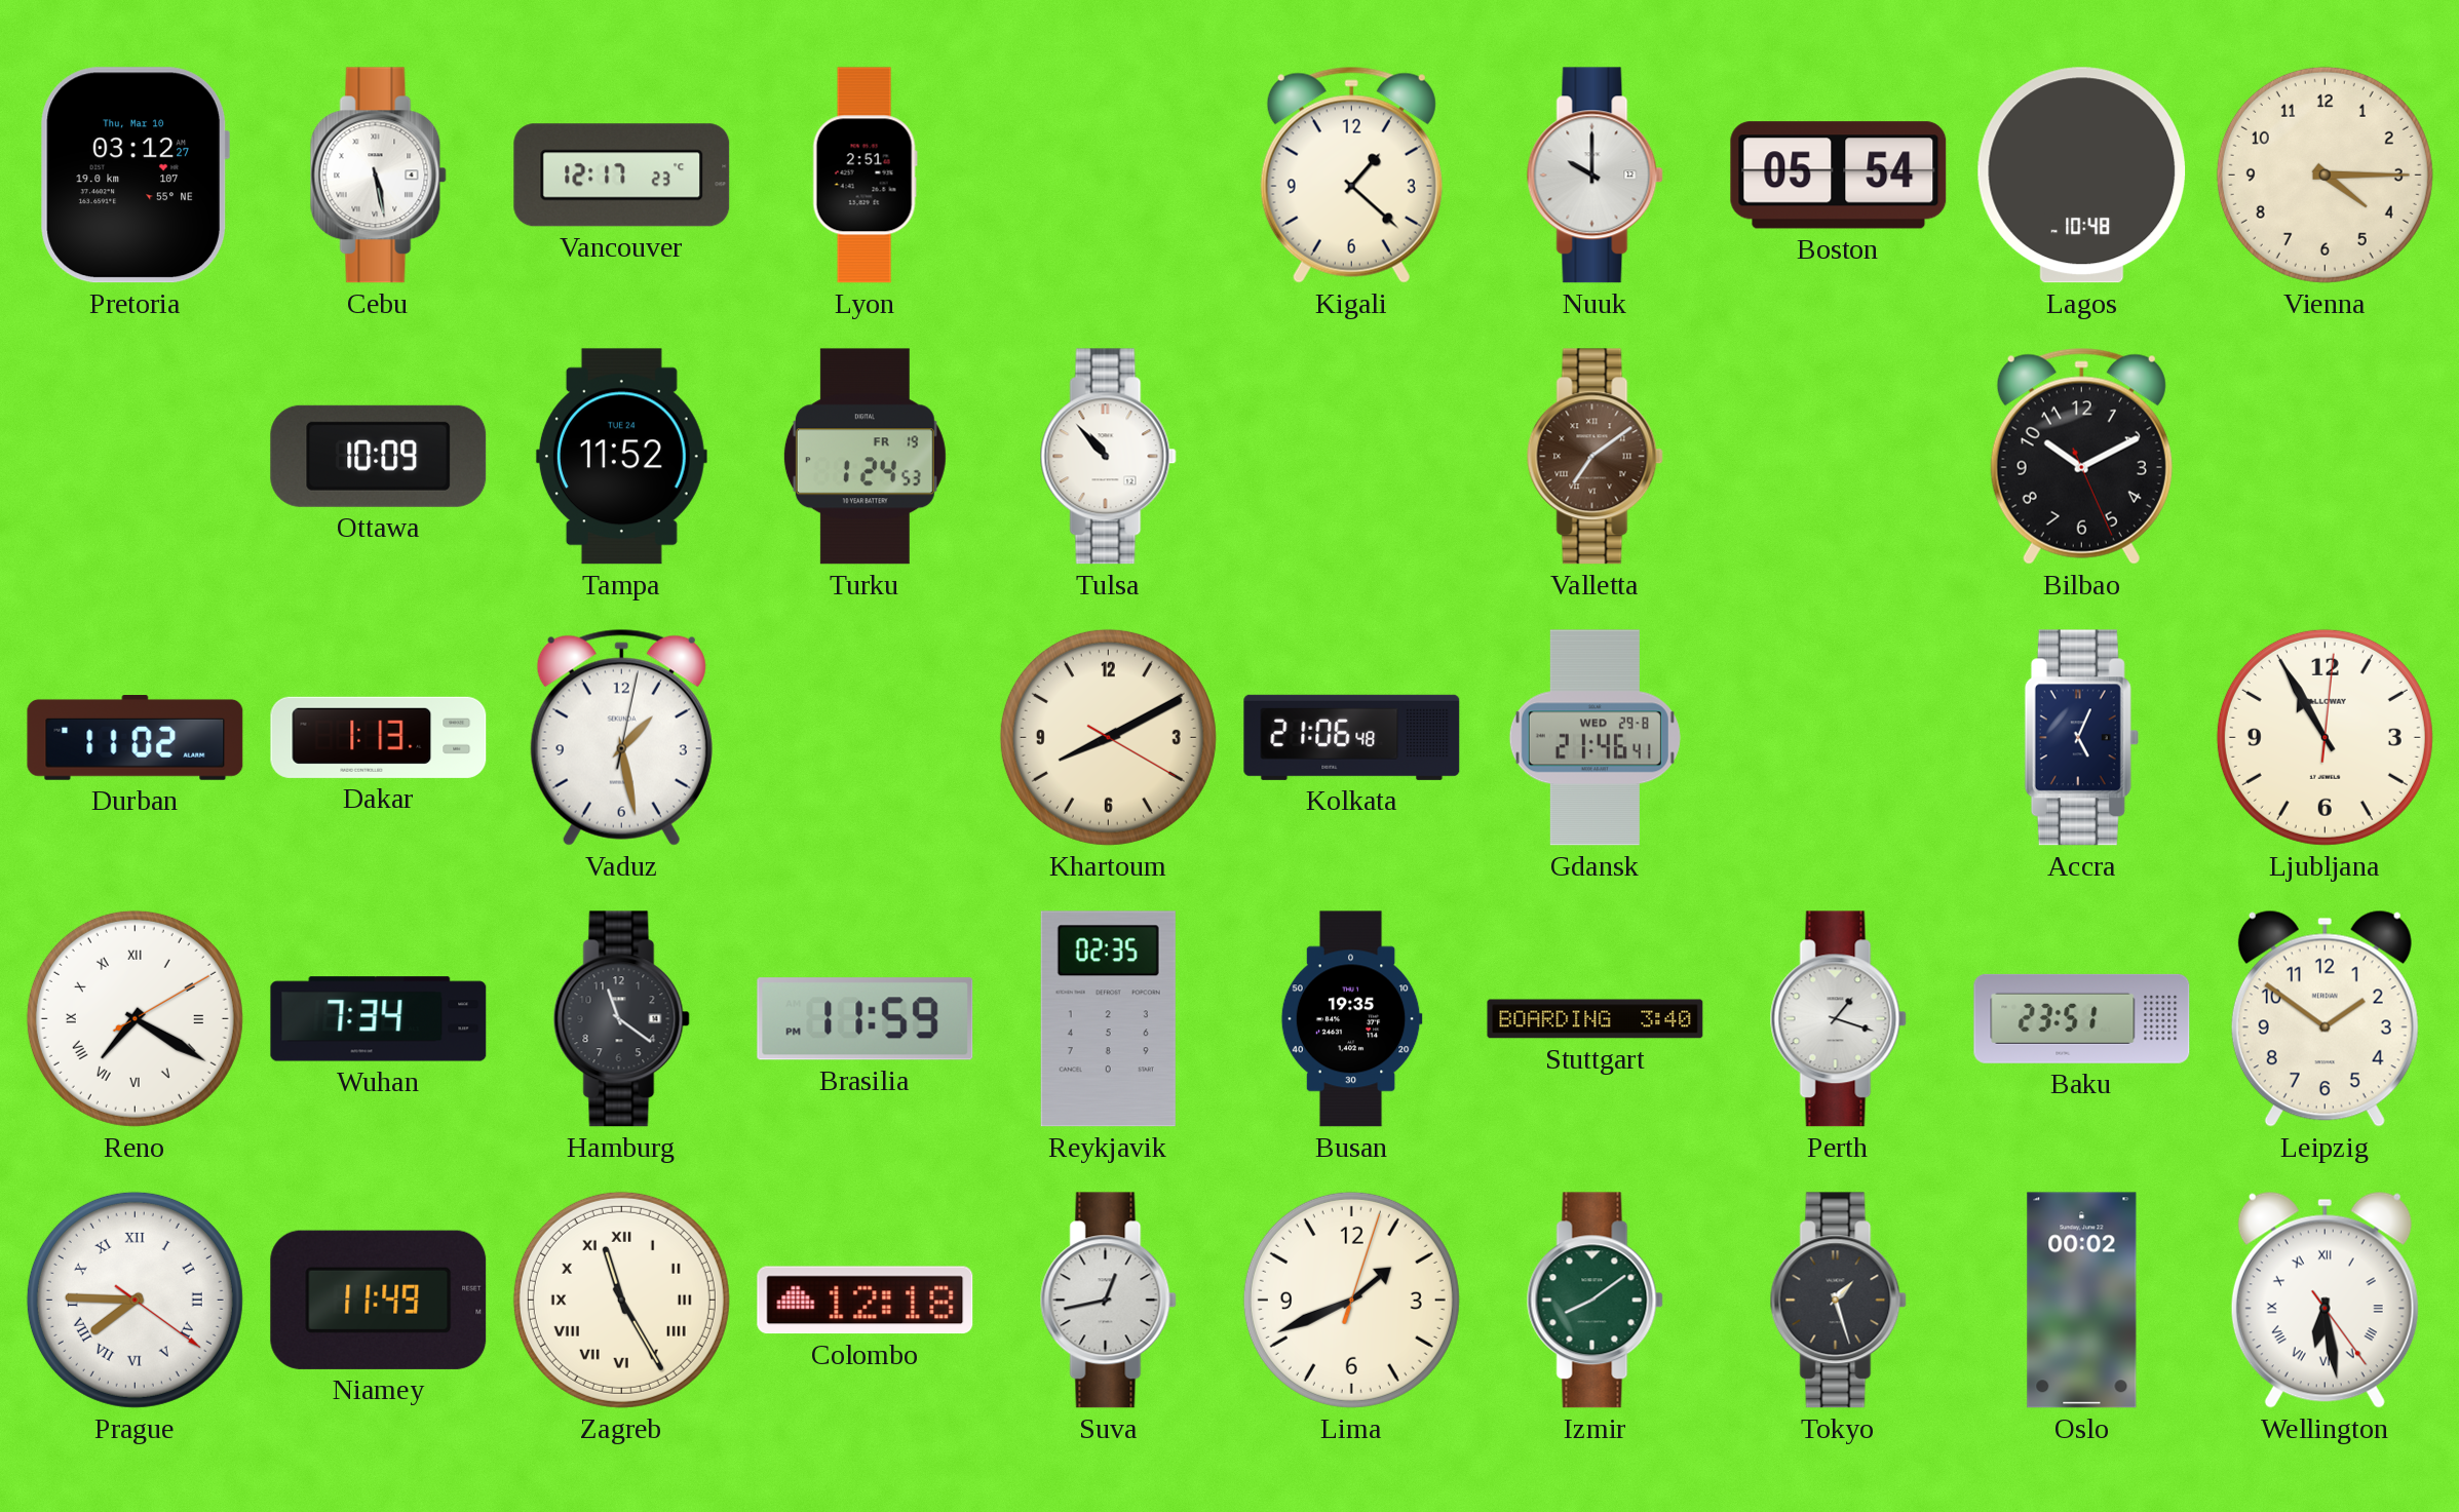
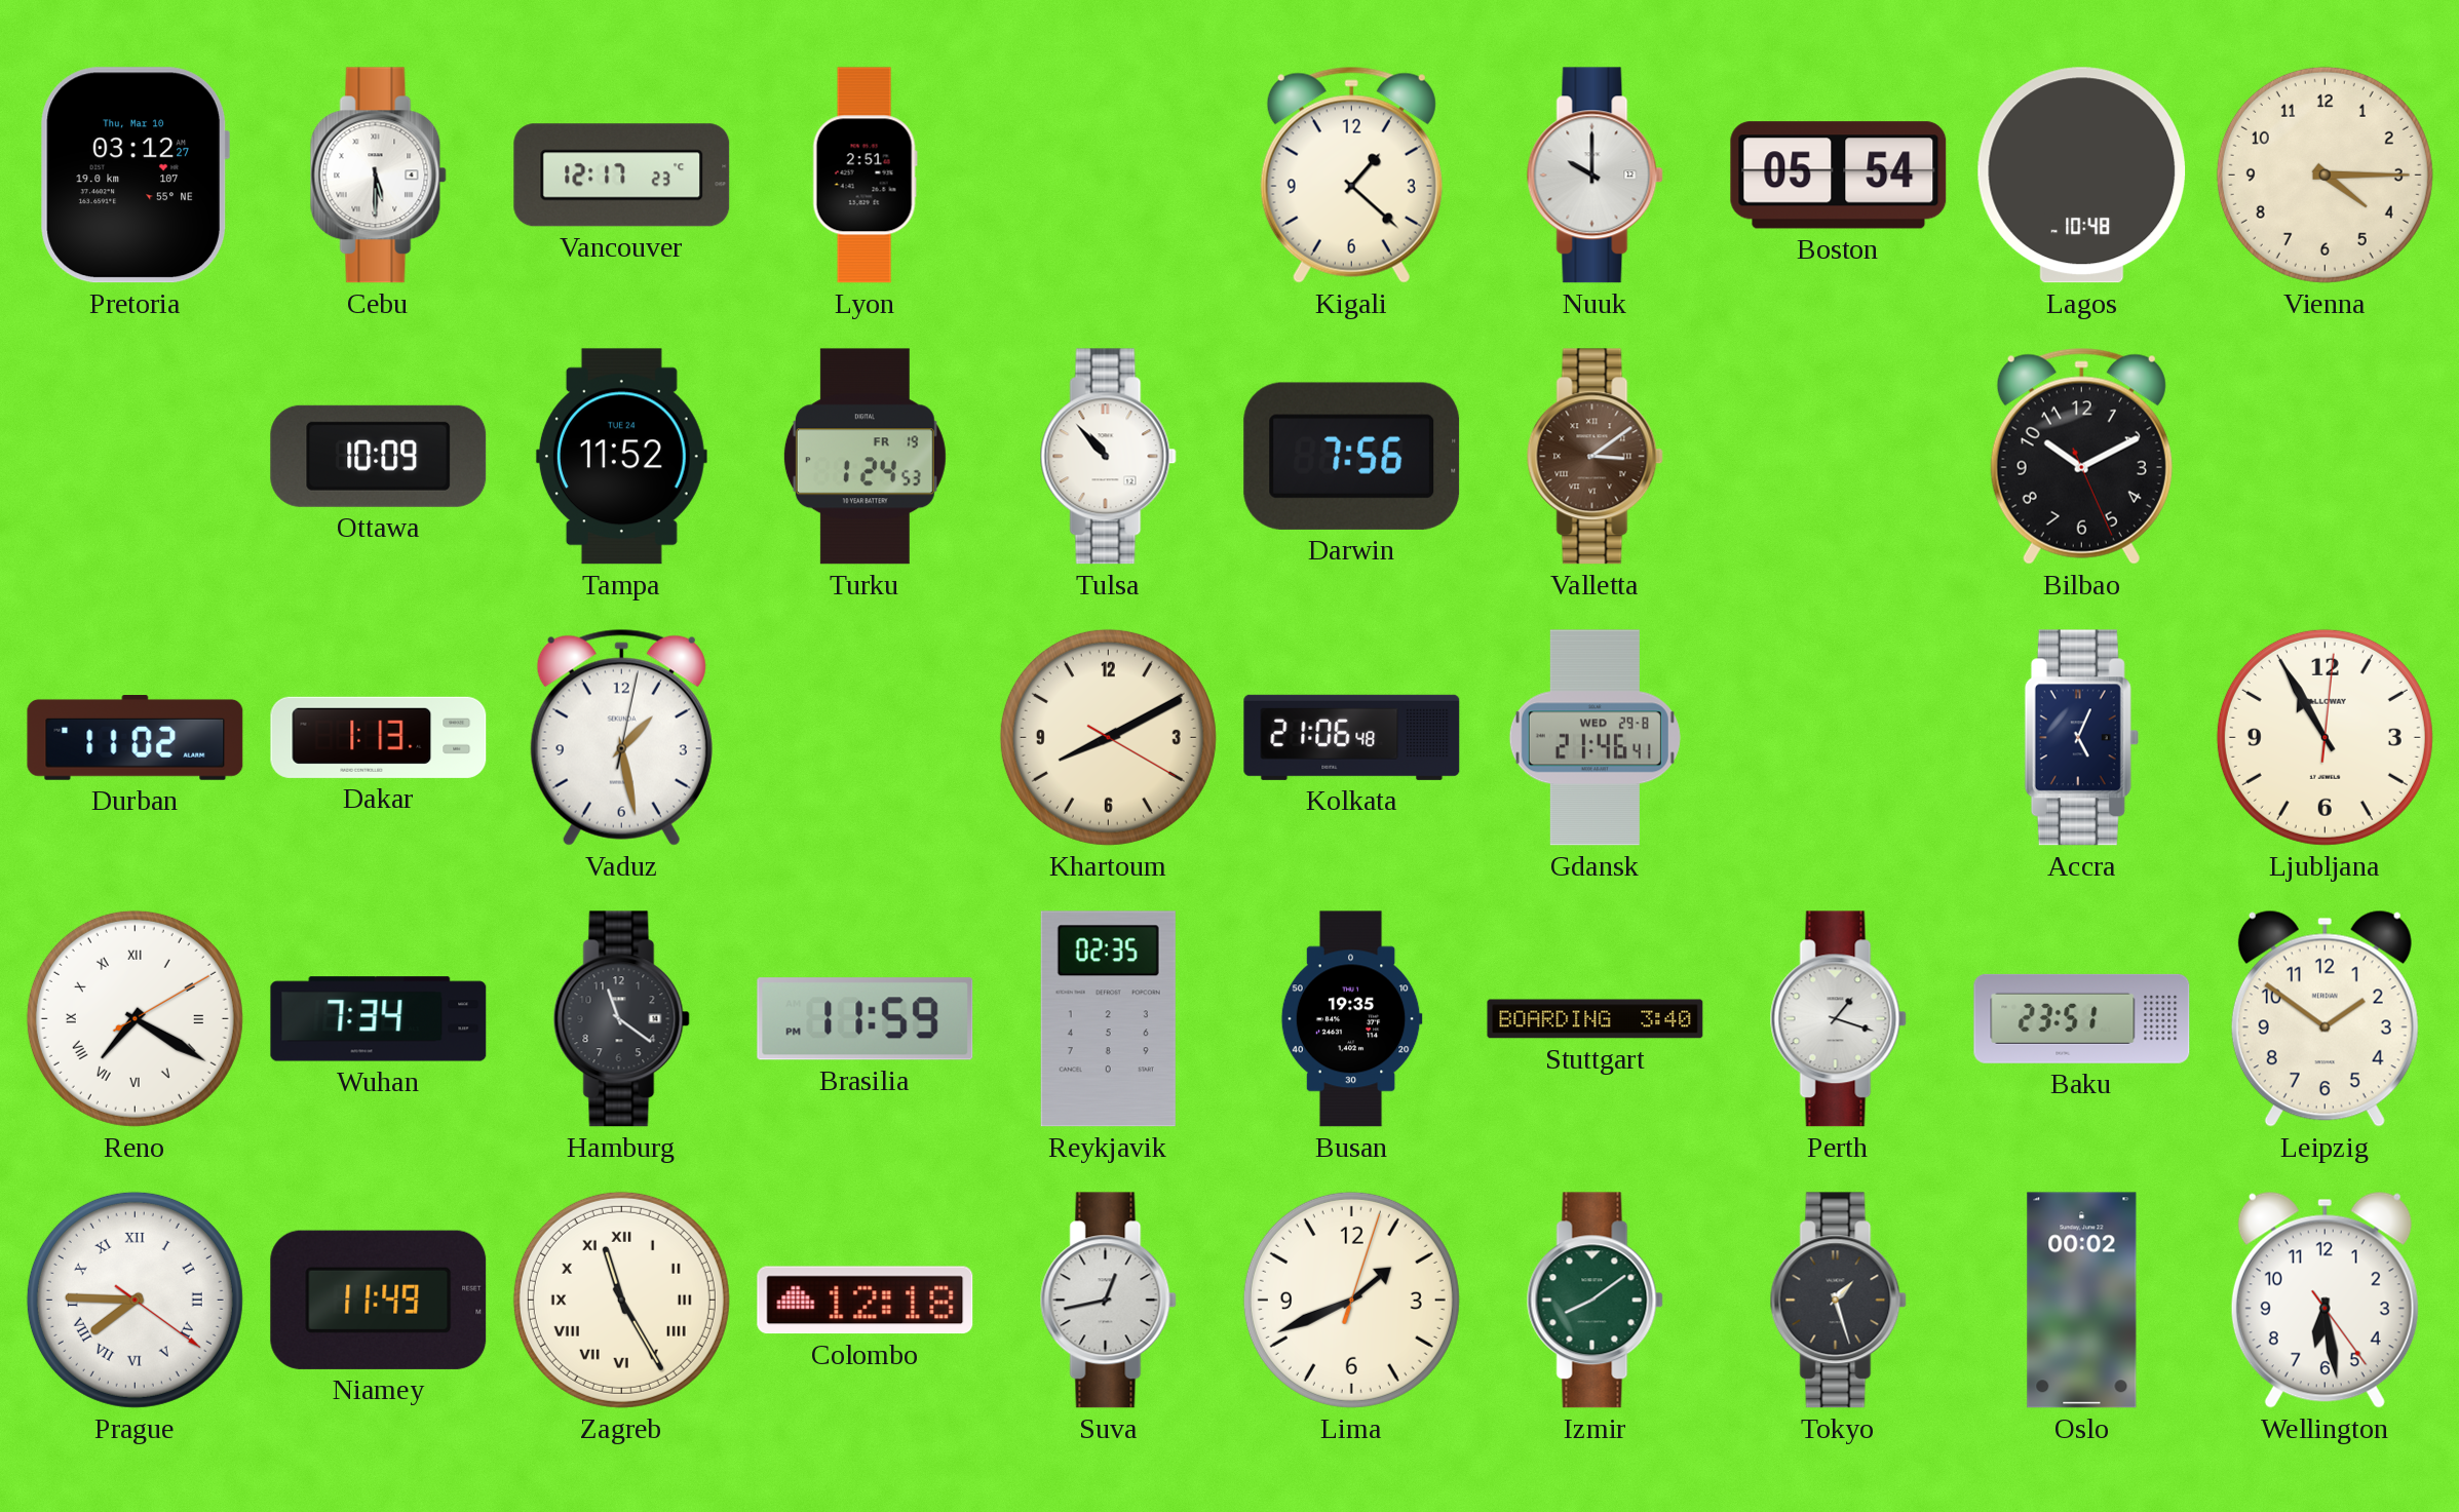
Cebu: 5:28 -> 5:30 (378, 176)
Darwin: none -> 7:56 (1352, 456)
Valletta: 7:09 -> 3:09 (1594, 457)
Wellington numerals: Roman -> Arabic (2324, 1300)
